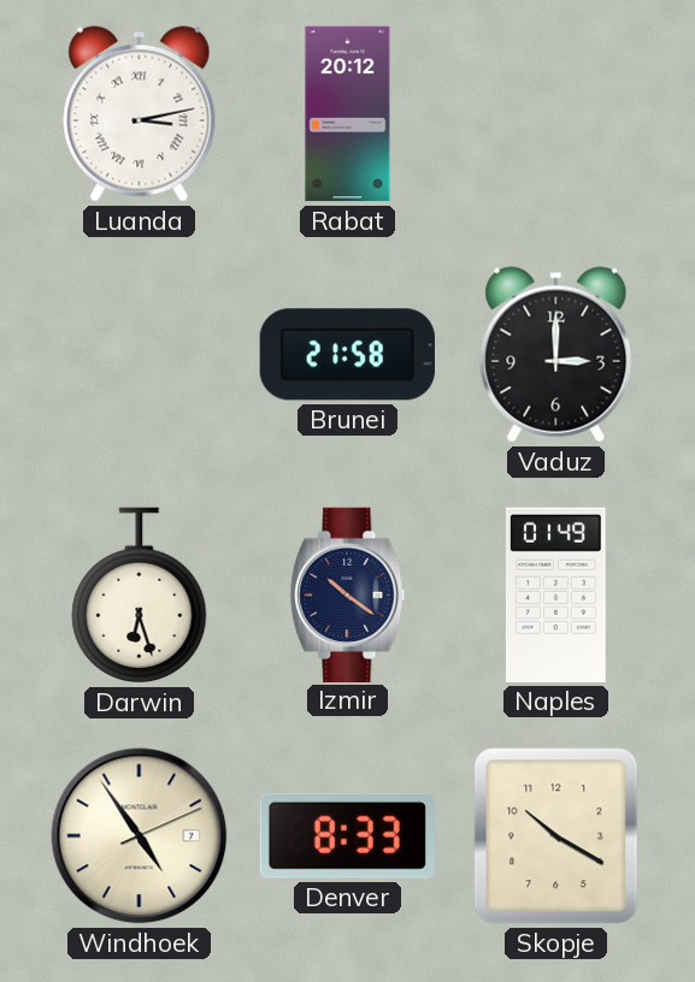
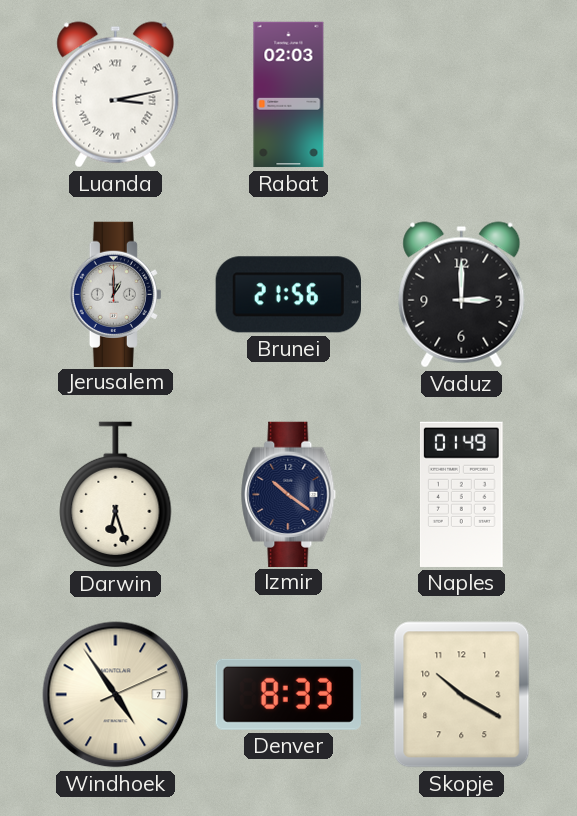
Rabat: 20:12 -> 02:03 (289, 95)
Jerusalem: none -> 1:00 (115, 294)
Brunei: 21:58 -> 21:56 (288, 295)
